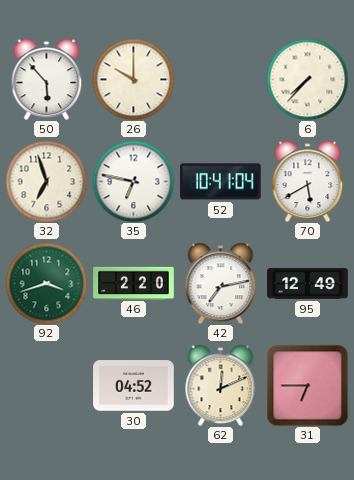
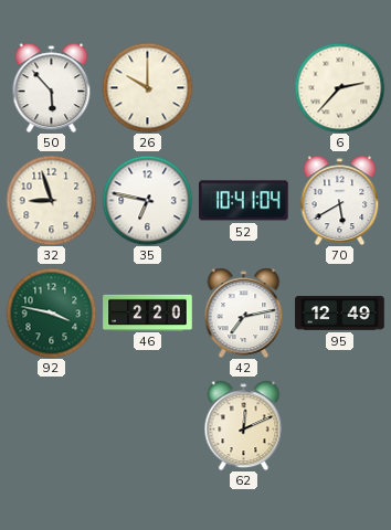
6: 7:37 -> 2:37 (339, 87)
32: 6:57 -> 8:57 (51, 200)
92: 3:42 -> 3:47 (51, 312)
30: 04:52 -> none (134, 386)
31: 6:45 -> none (307, 385)
